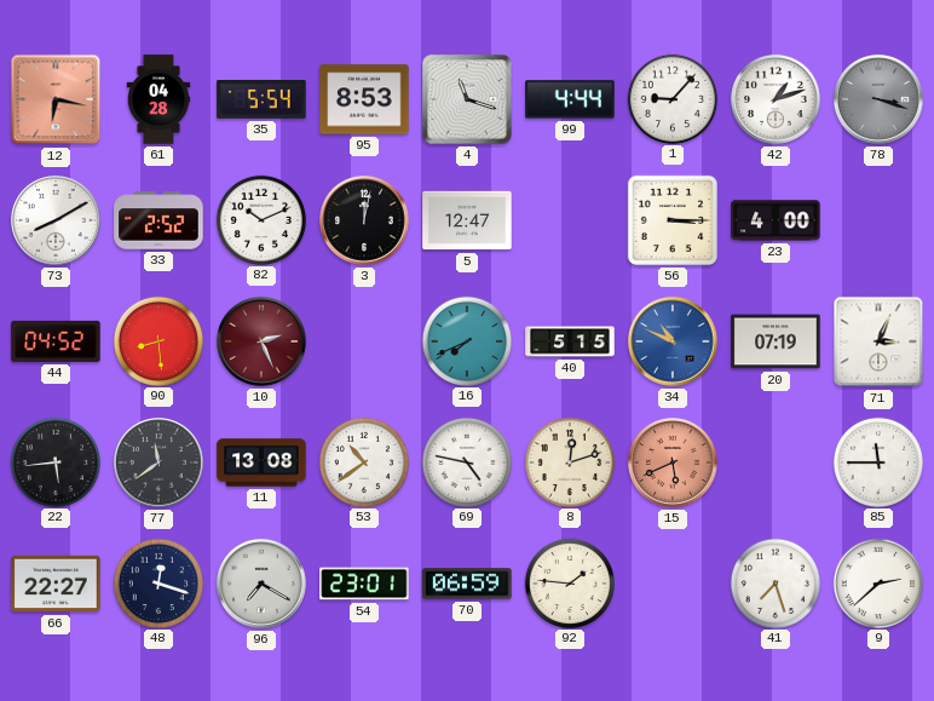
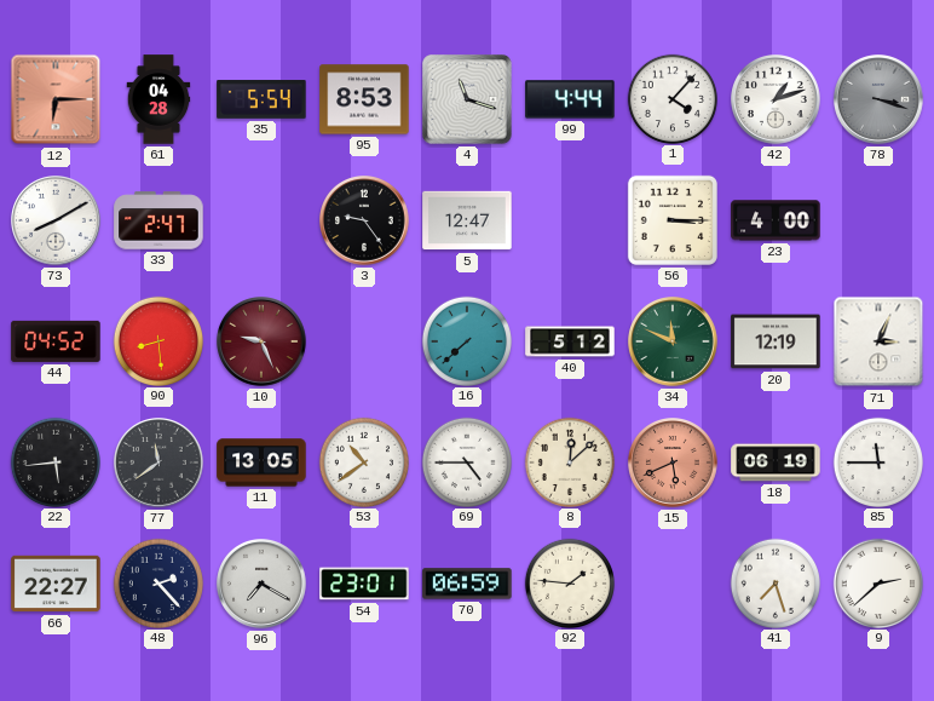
12: 6:17 -> 6:15 (56, 99)
1: 9:07 -> 4:07 (671, 98)
33: 2:52 -> 2:47 (158, 220)
82: 10:11 -> none (260, 219)
3: 12:02 -> 9:24 (365, 222)
10: 2:26 -> 9:26 (263, 343)
16: 7:41 -> 7:38 (466, 340)
40: 5:15 -> 5:12 (570, 341)
34: 10:49 -> 11:49 (674, 343)
34 dial: blue -> green (674, 343)
20: 07:19 -> 12:19 (776, 341)
11: 13:08 -> 13:05 (261, 462)
69: 4:47 -> 4:45 (466, 461)
8: 12:12 -> 12:08 (569, 461)
18: none -> 06:19 (776, 462)
48: 12:18 -> 2:23 (157, 582)
